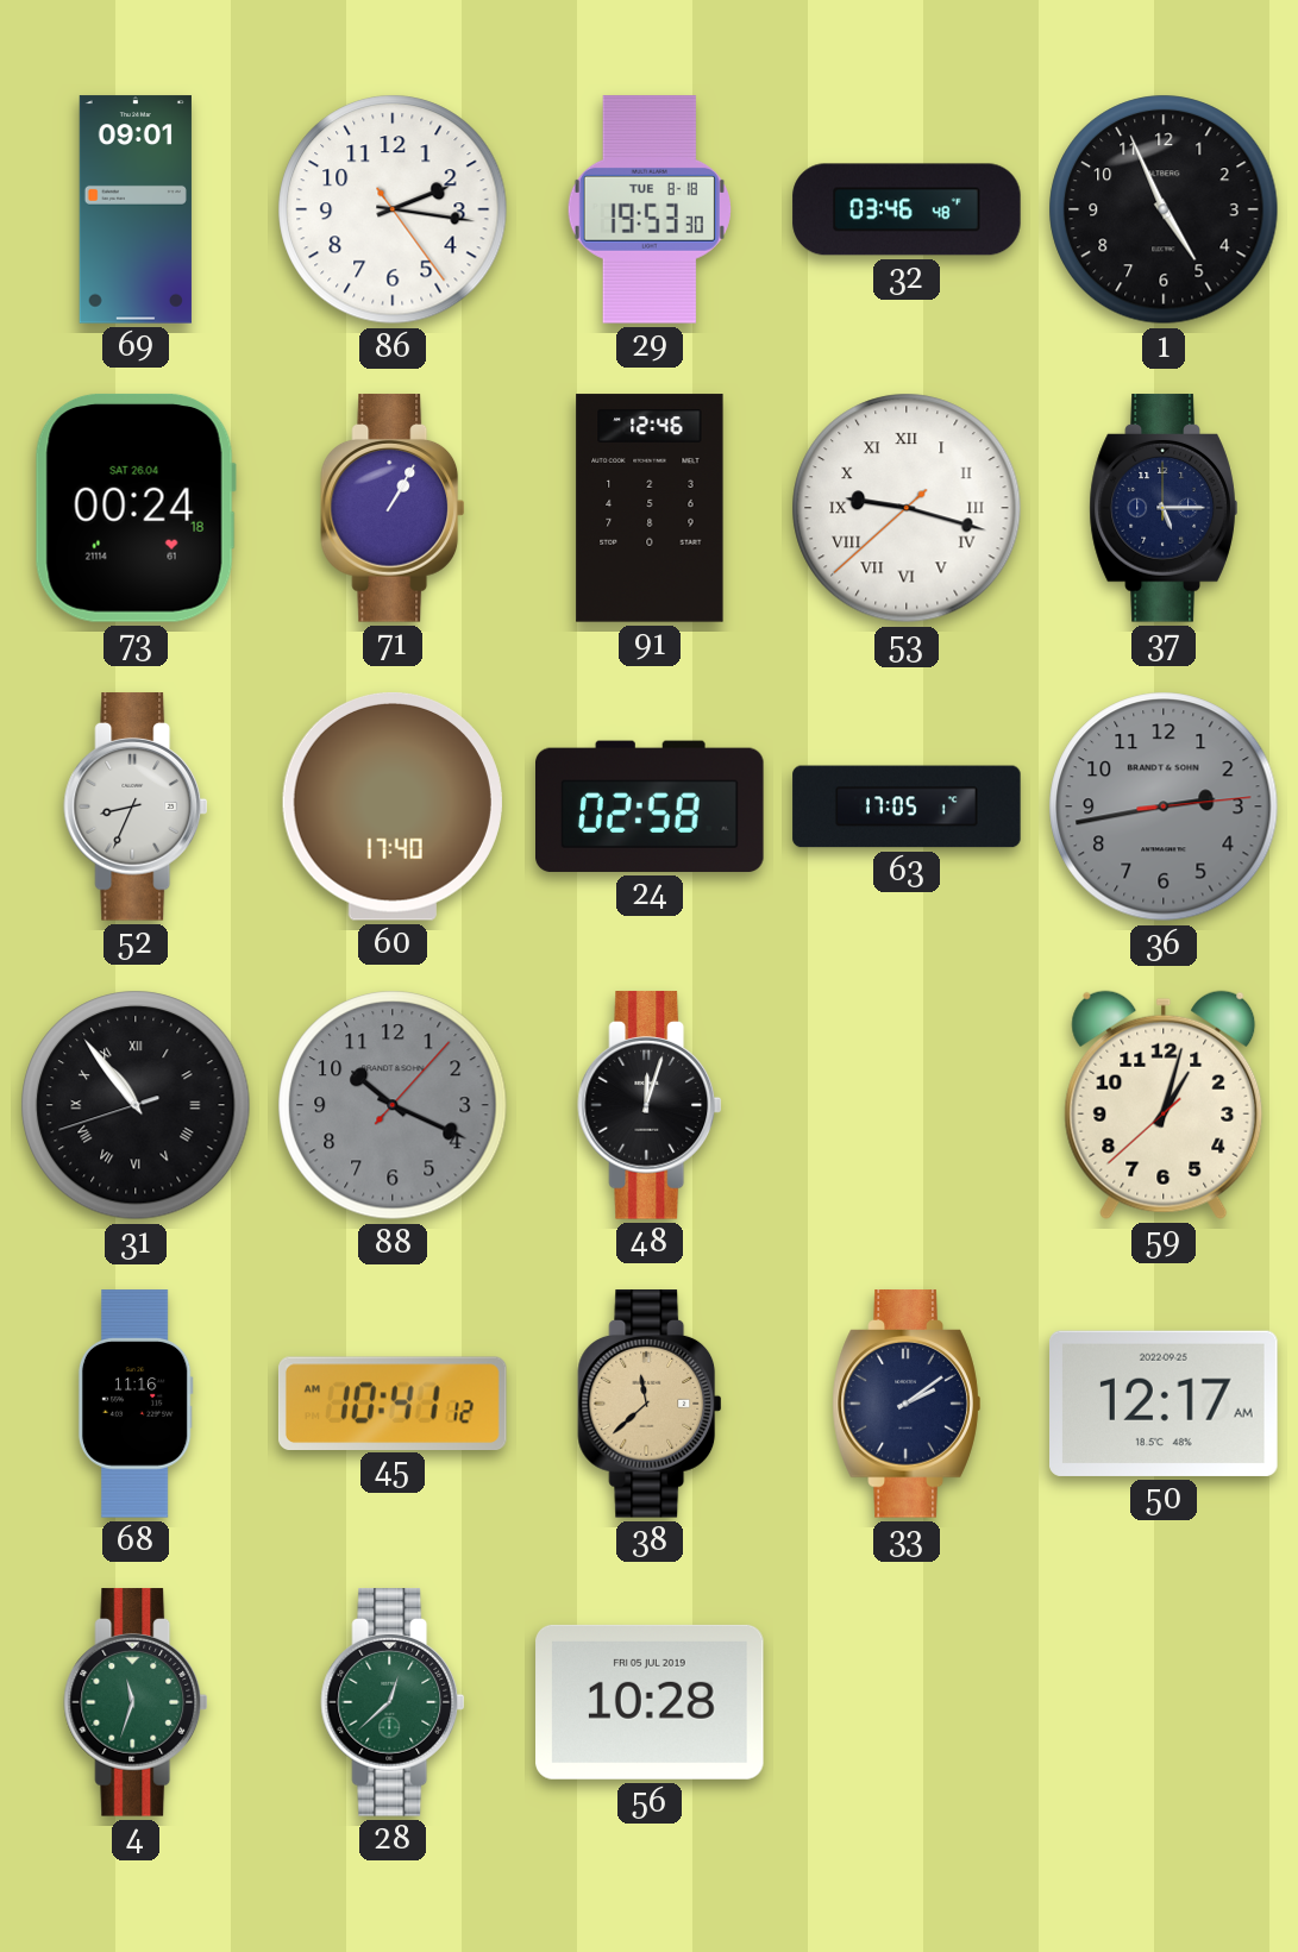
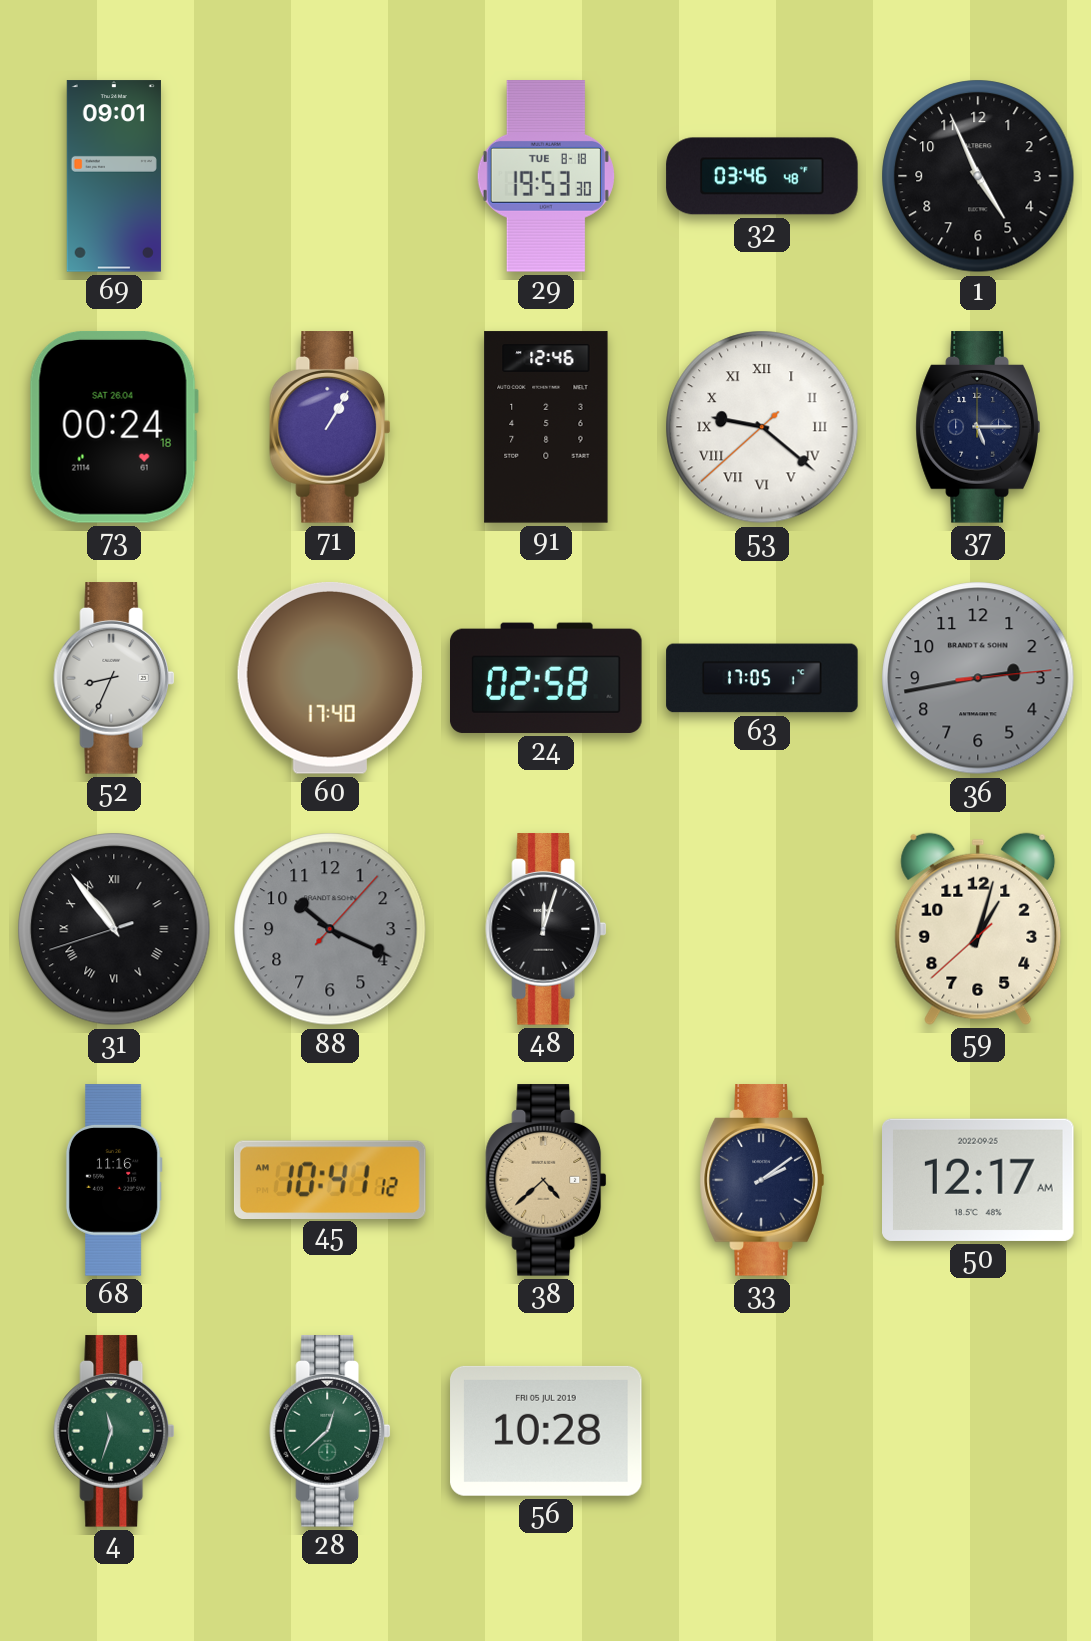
86: 2:16 -> none (393, 209)
53: 9:17 -> 9:21 (762, 427)
38: 11:38 -> 4:38 (546, 1180)
